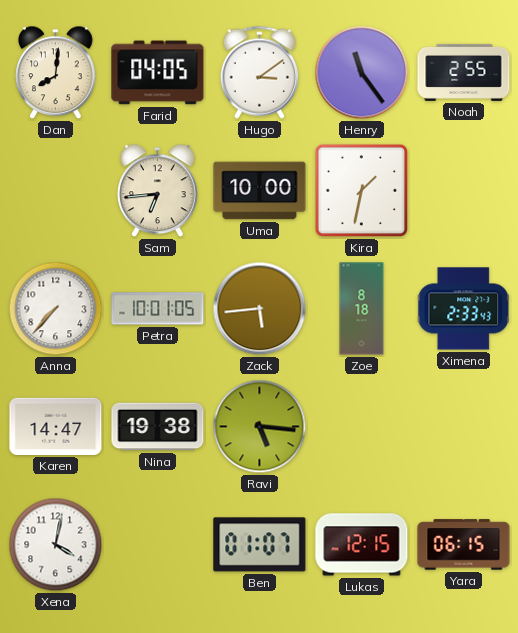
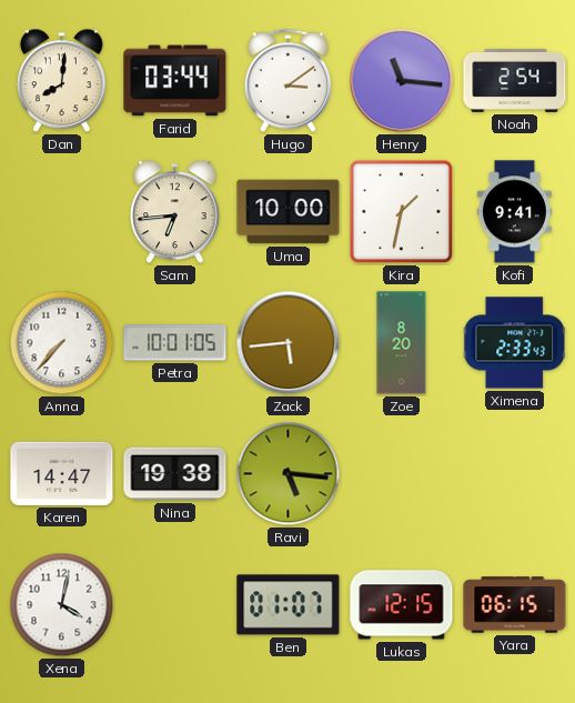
Farid: 04:05 -> 03:44 (175, 81)
Henry: 11:24 -> 11:16 (402, 81)
Noah: 2:55 -> 2:54 (515, 80)
Kofi: none -> 9:41 (514, 212)
Zoe: 8:18 -> 8:20 (402, 343)
